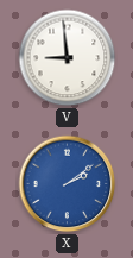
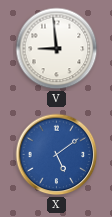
X: 2:09 -> 5:09 (57, 155)
